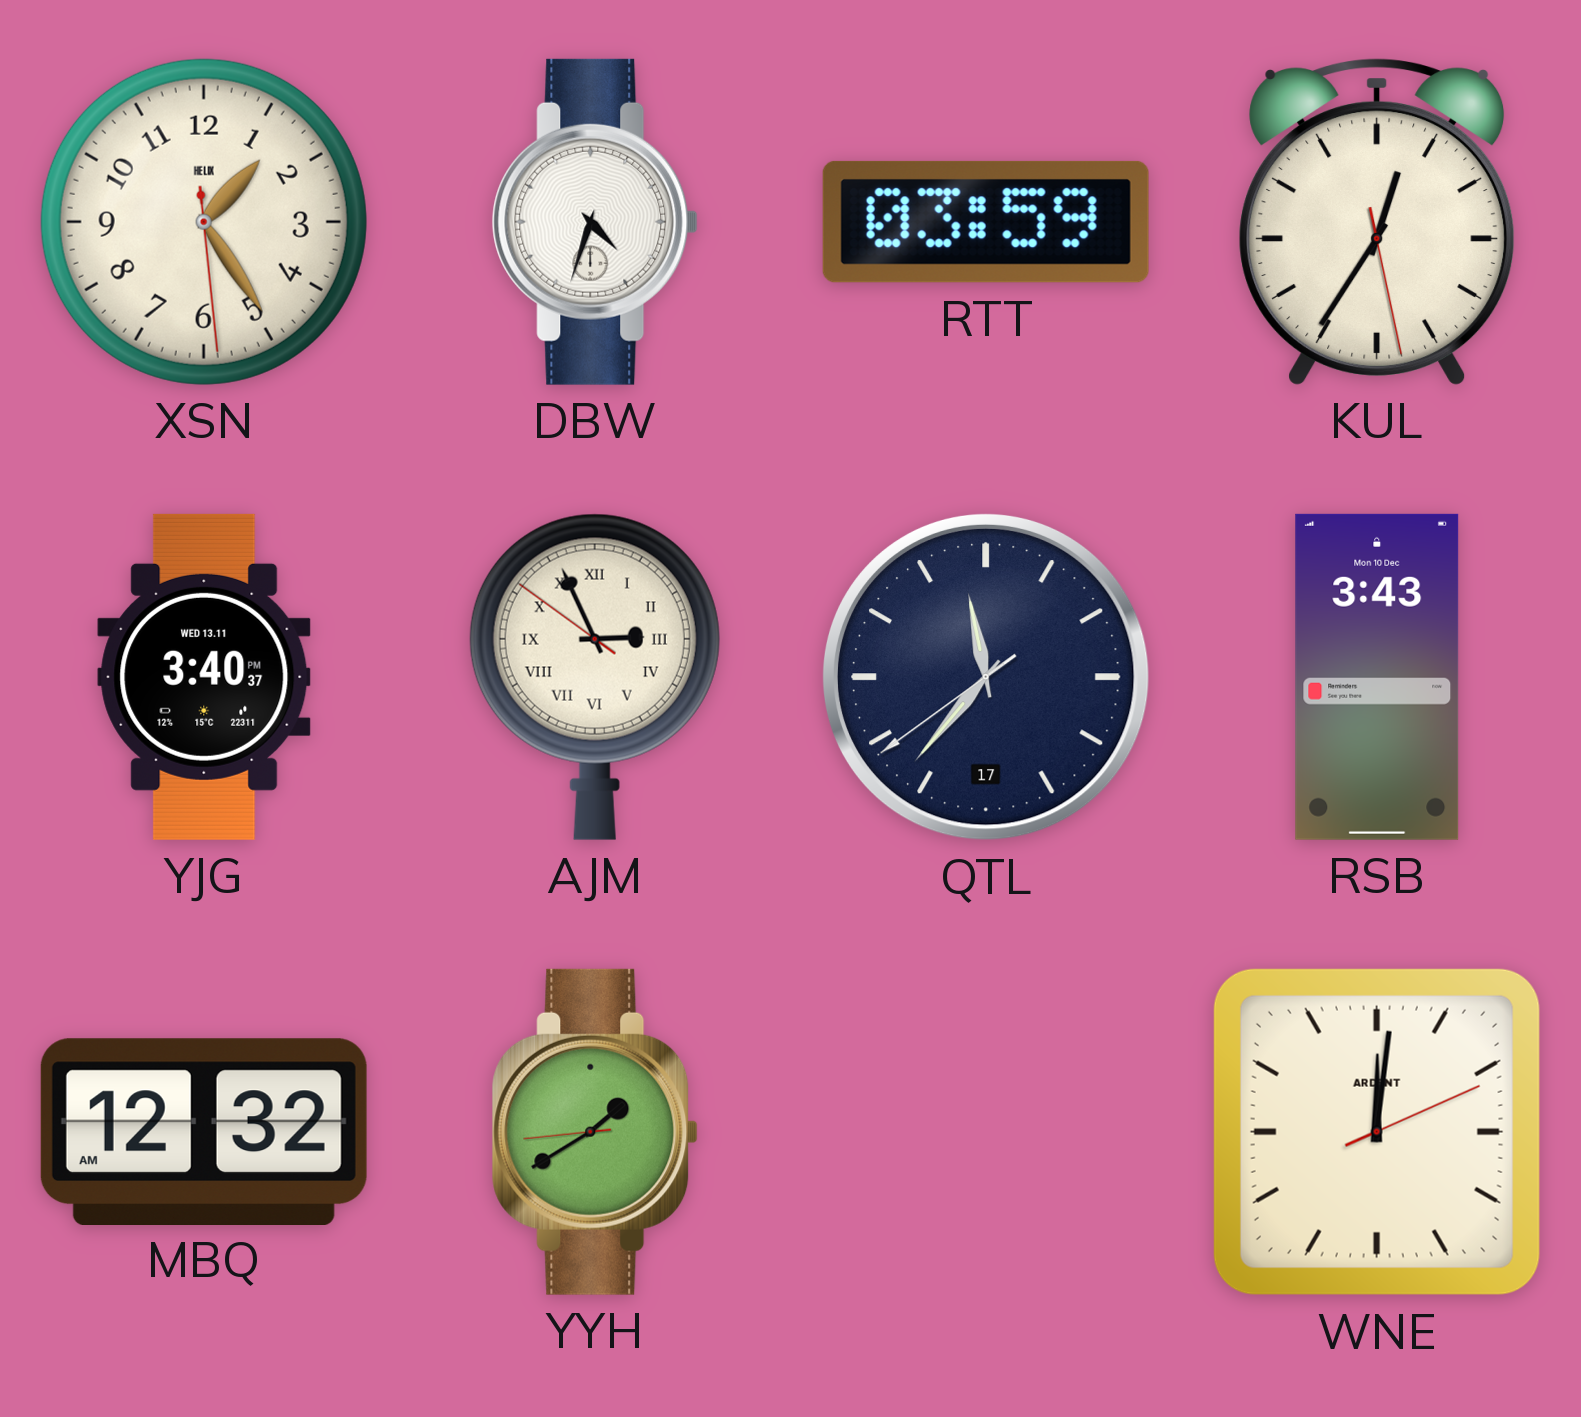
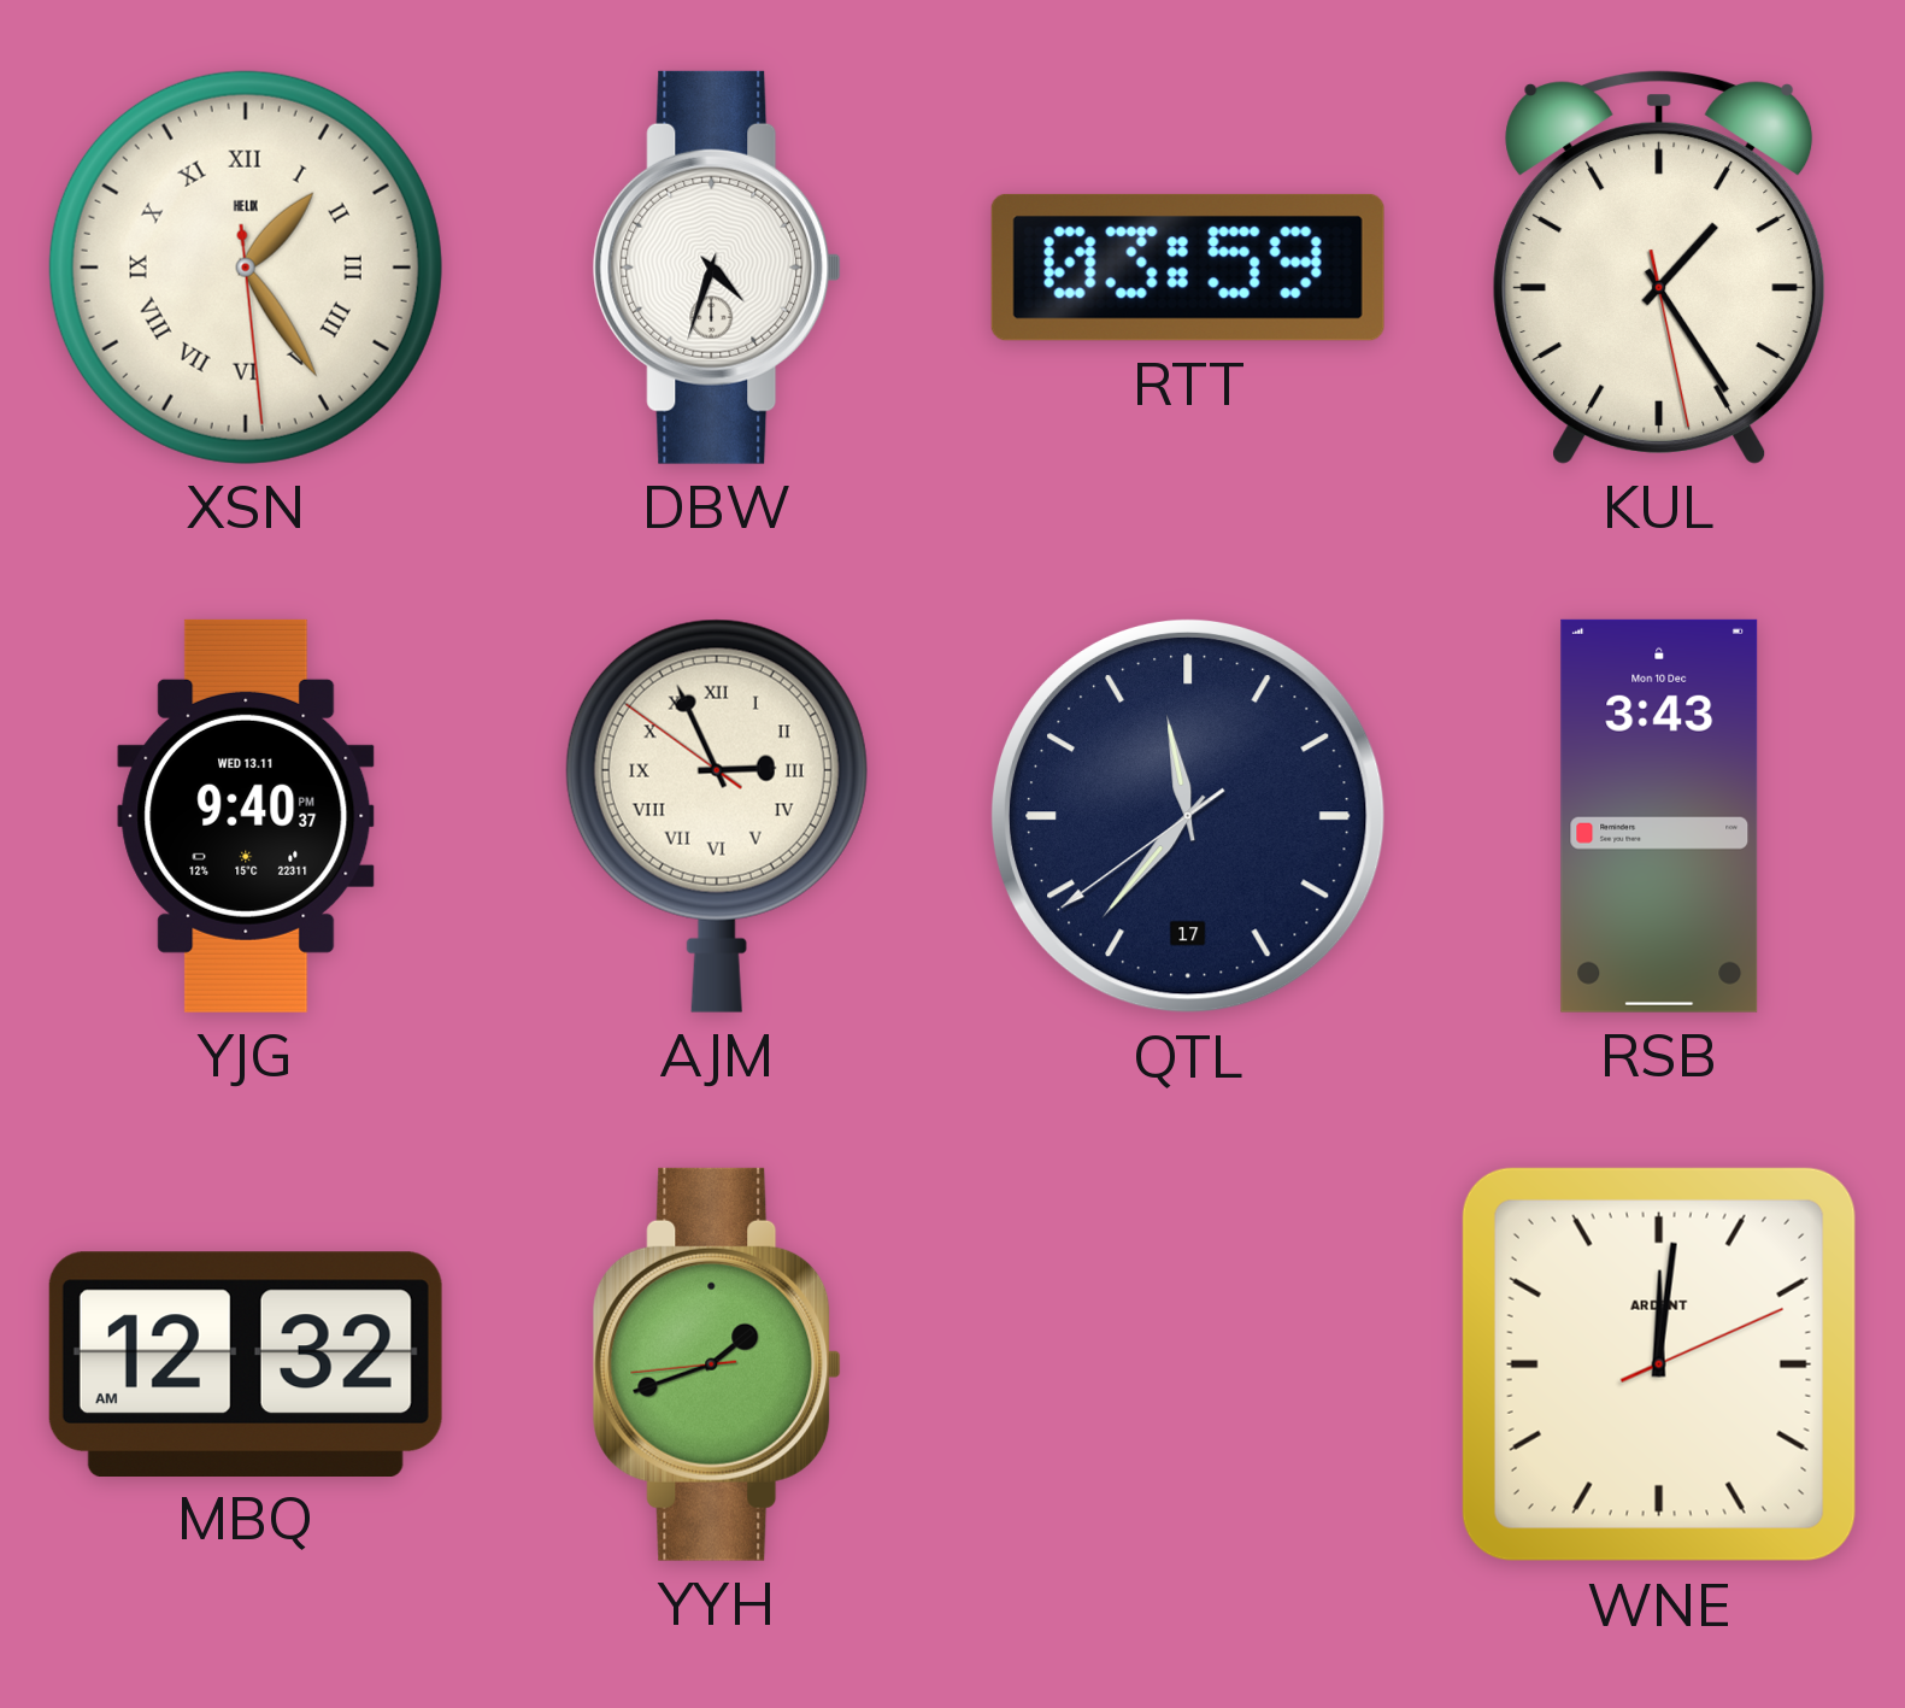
XSN numerals: Arabic -> Roman (246, 268)
KUL: 12:35 -> 1:24 (1659, 268)
YJG: 3:40 -> 9:40 (246, 816)
YYH: 1:39 -> 1:41 (717, 1364)
